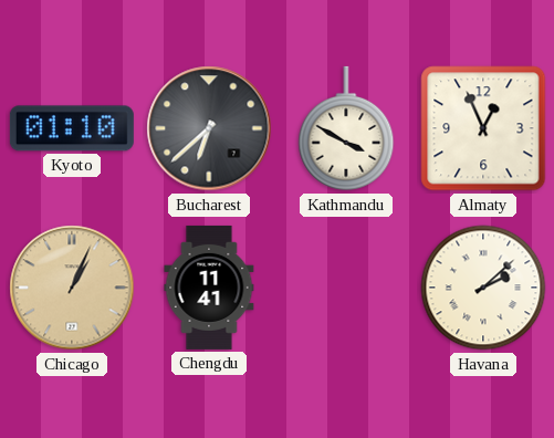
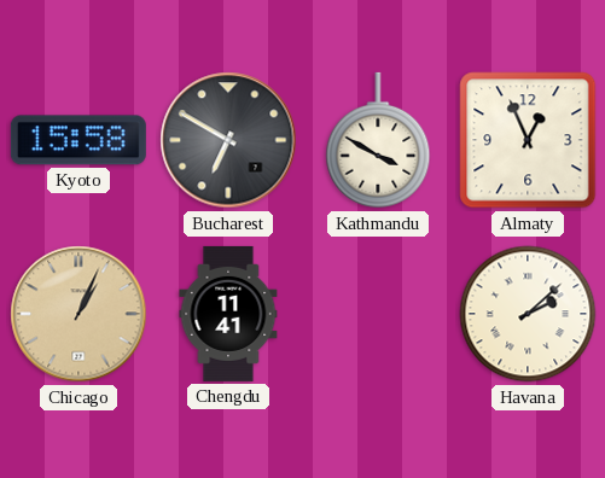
Kyoto: 01:10 -> 15:58 (78, 140)
Bucharest: 6:38 -> 6:50 (228, 140)
